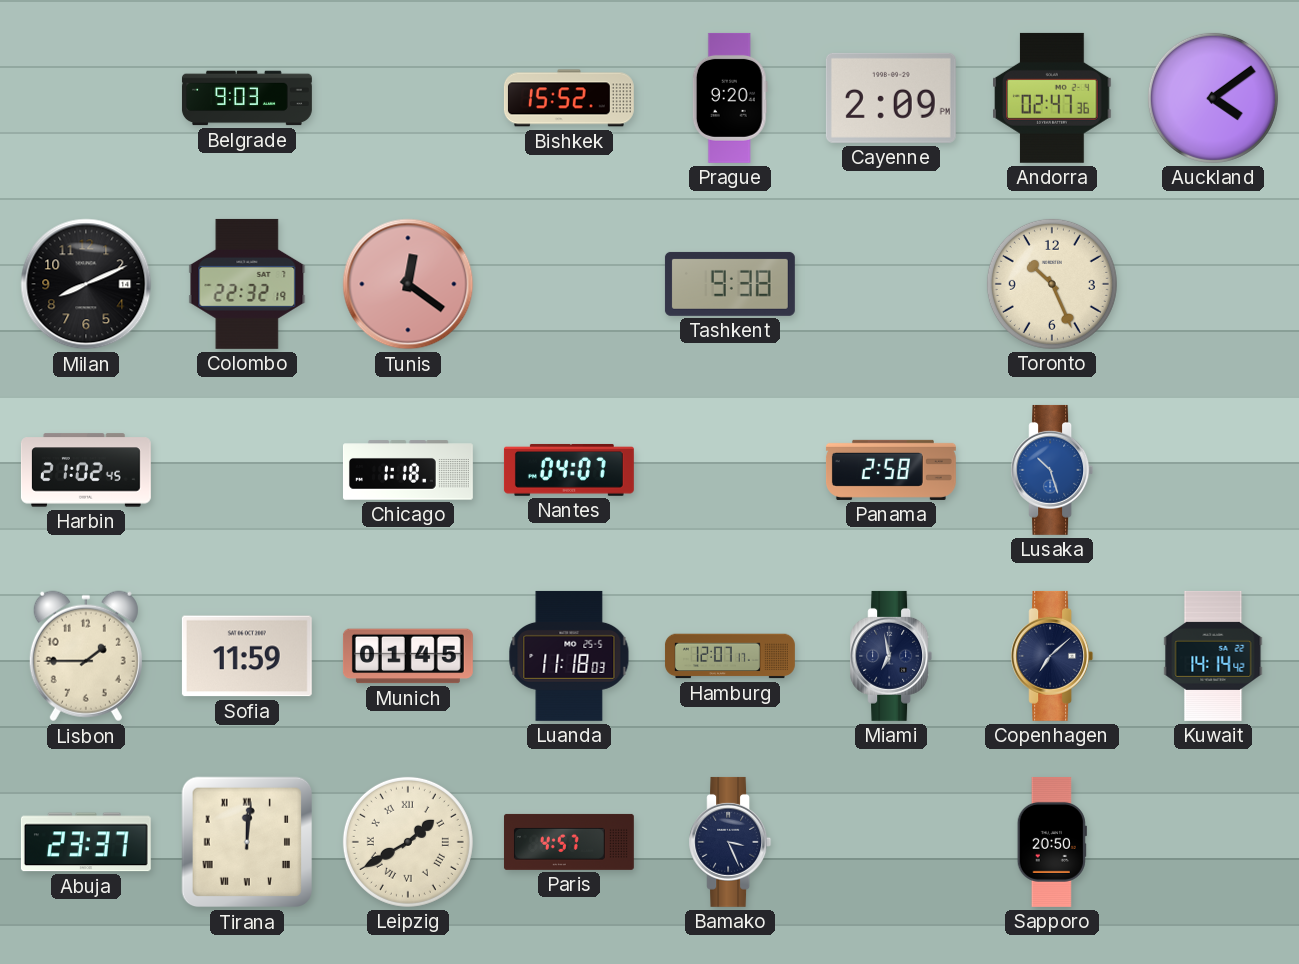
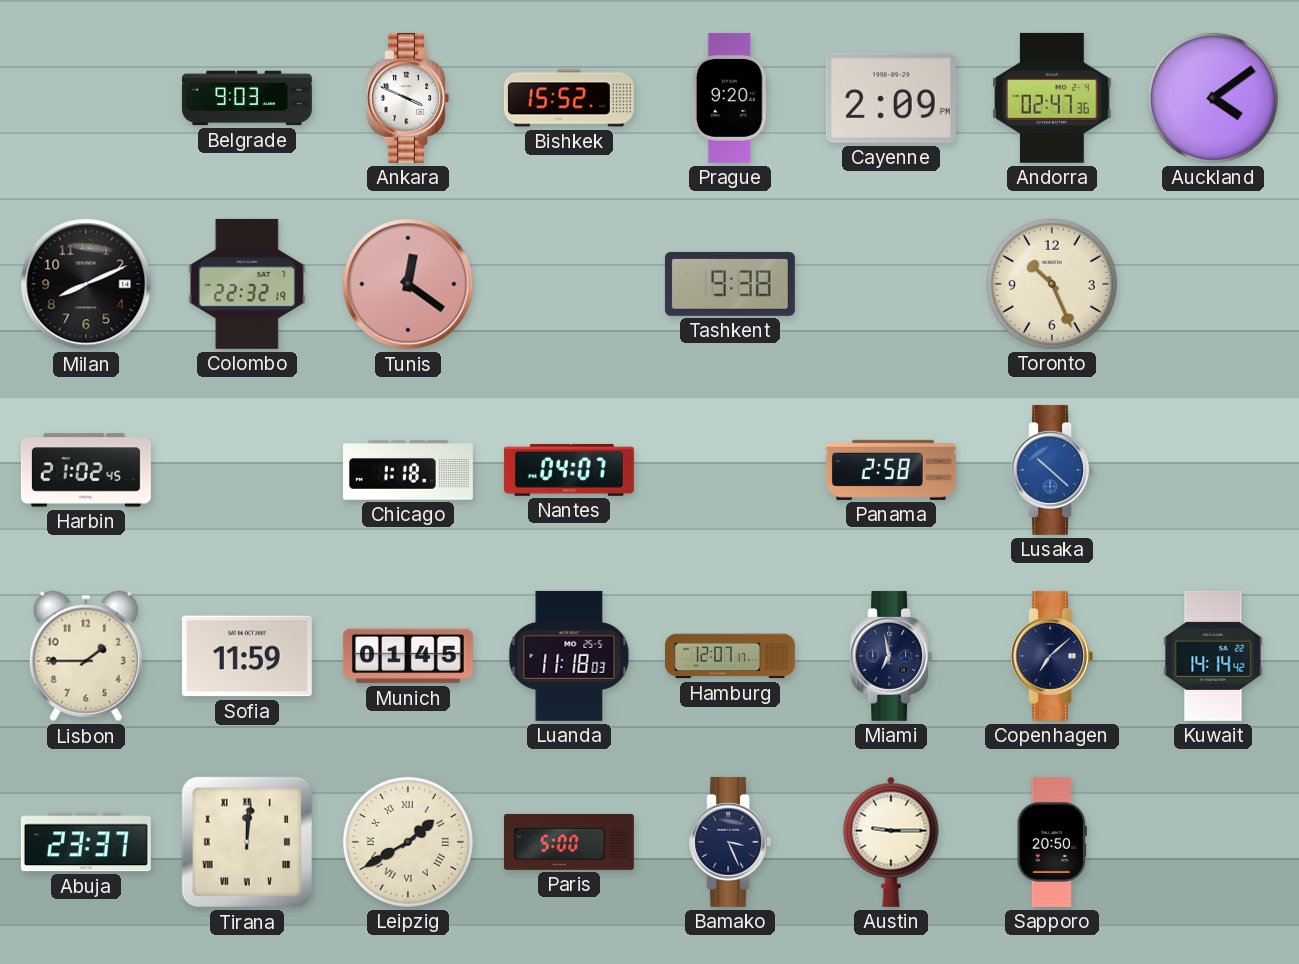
Ankara: none -> 3:49 (408, 98)
Lusaka: 10:27 -> 10:22 (1052, 470)
Paris: 4:57 -> 5:00 (569, 842)
Austin: none -> 9:15 (891, 842)
